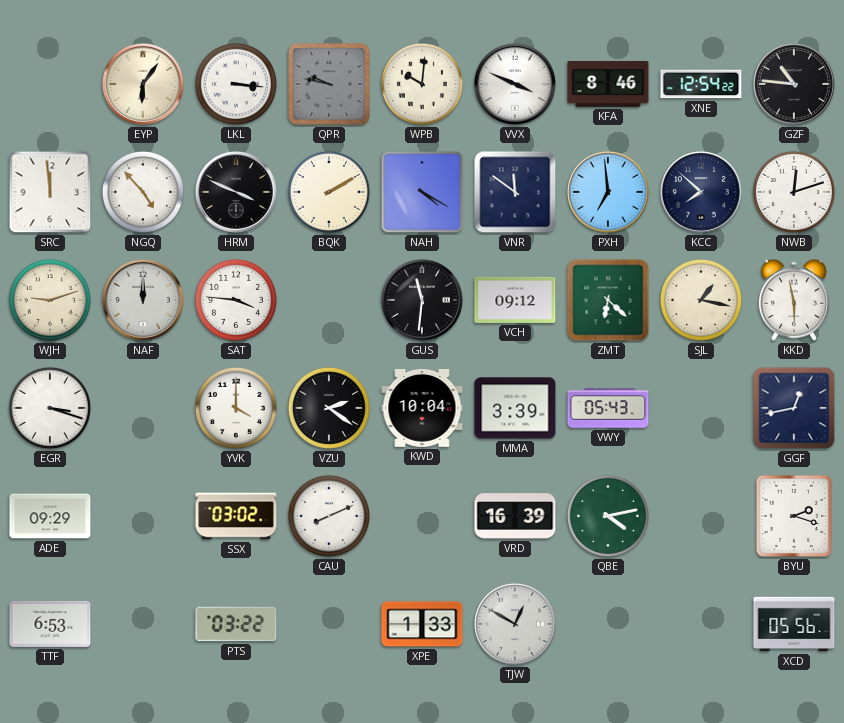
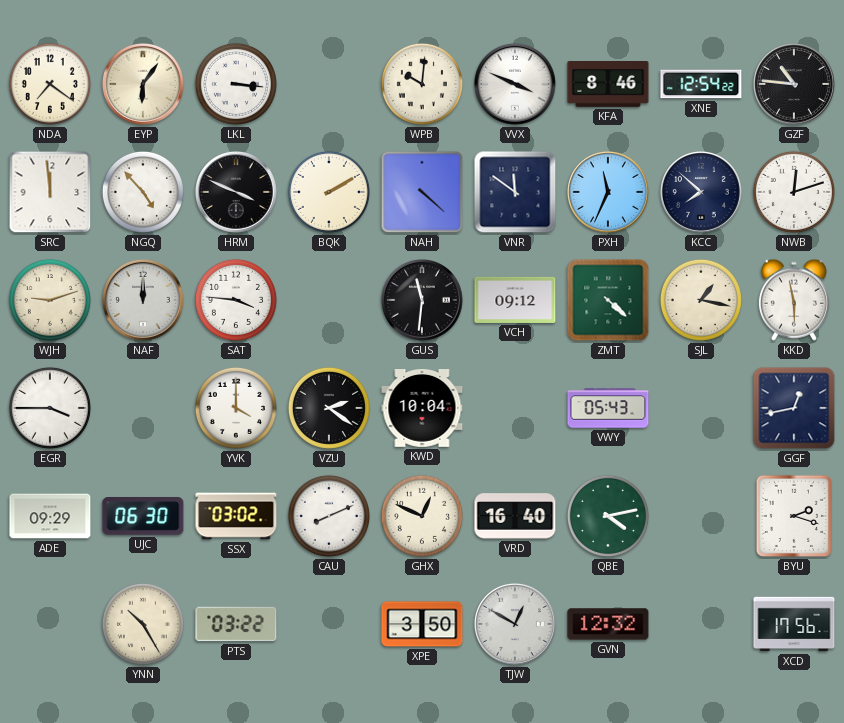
NDA: none -> 7:21 (50, 84)
QPR: 9:47 -> none (329, 84)
NAH: 4:20 -> 4:22 (422, 192)
PXH: 6:59 -> 11:34 (608, 192)
ZMT: 6:22 -> 4:22 (608, 300)
EGR: 3:18 -> 3:45 (50, 408)
MMA: 3:39 -> none (515, 408)
UJC: none -> 06:30 (143, 516)
GHX: none -> 12:49 (422, 516)
VRD: 16:39 -> 16:40 (515, 516)
TTF: 6:53 -> none (50, 624)
YNN: none -> 10:25 (143, 624)
XPE: 1:33 -> 3:50 (422, 624)
GVN: none -> 12:32 (608, 624)
XCD: 05:56 -> 17:56 (794, 624)
